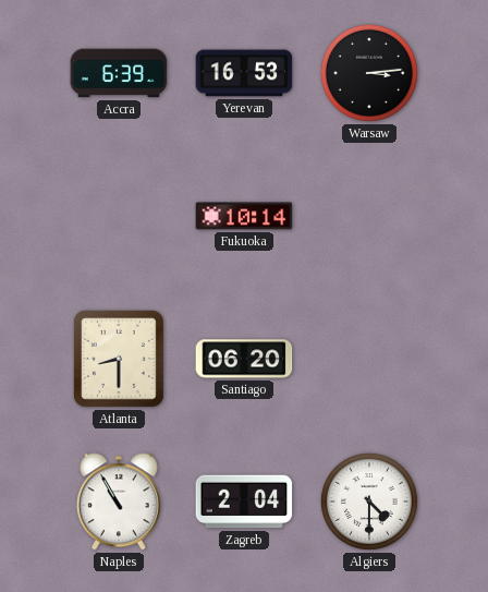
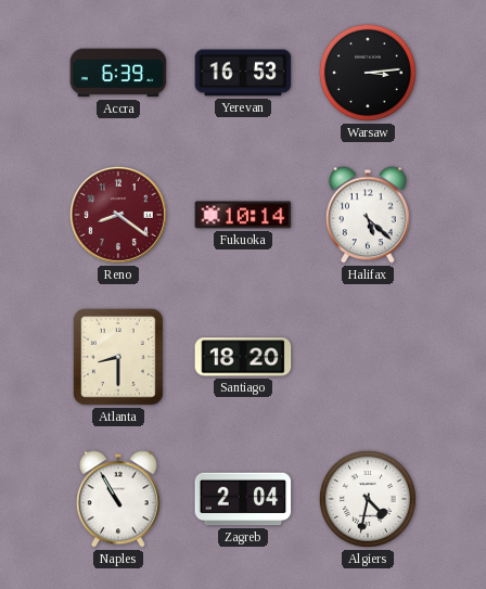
Reno: none -> 8:21 (118, 215)
Halifax: none -> 5:22 (368, 215)
Santiago: 06:20 -> 18:20 (243, 357)
Algiers: 4:30 -> 4:32 (368, 499)
